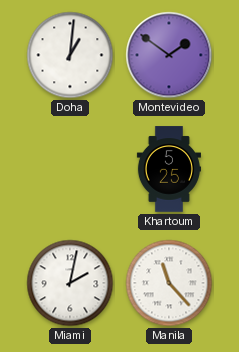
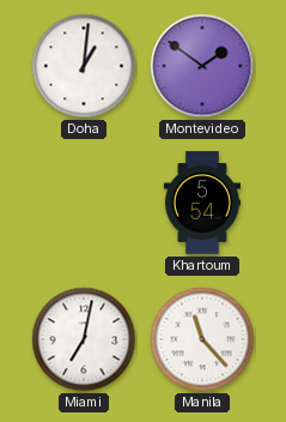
Khartoum: 5:25 -> 5:54 (201, 203)
Miami: 2:02 -> 7:02 (84, 339)
